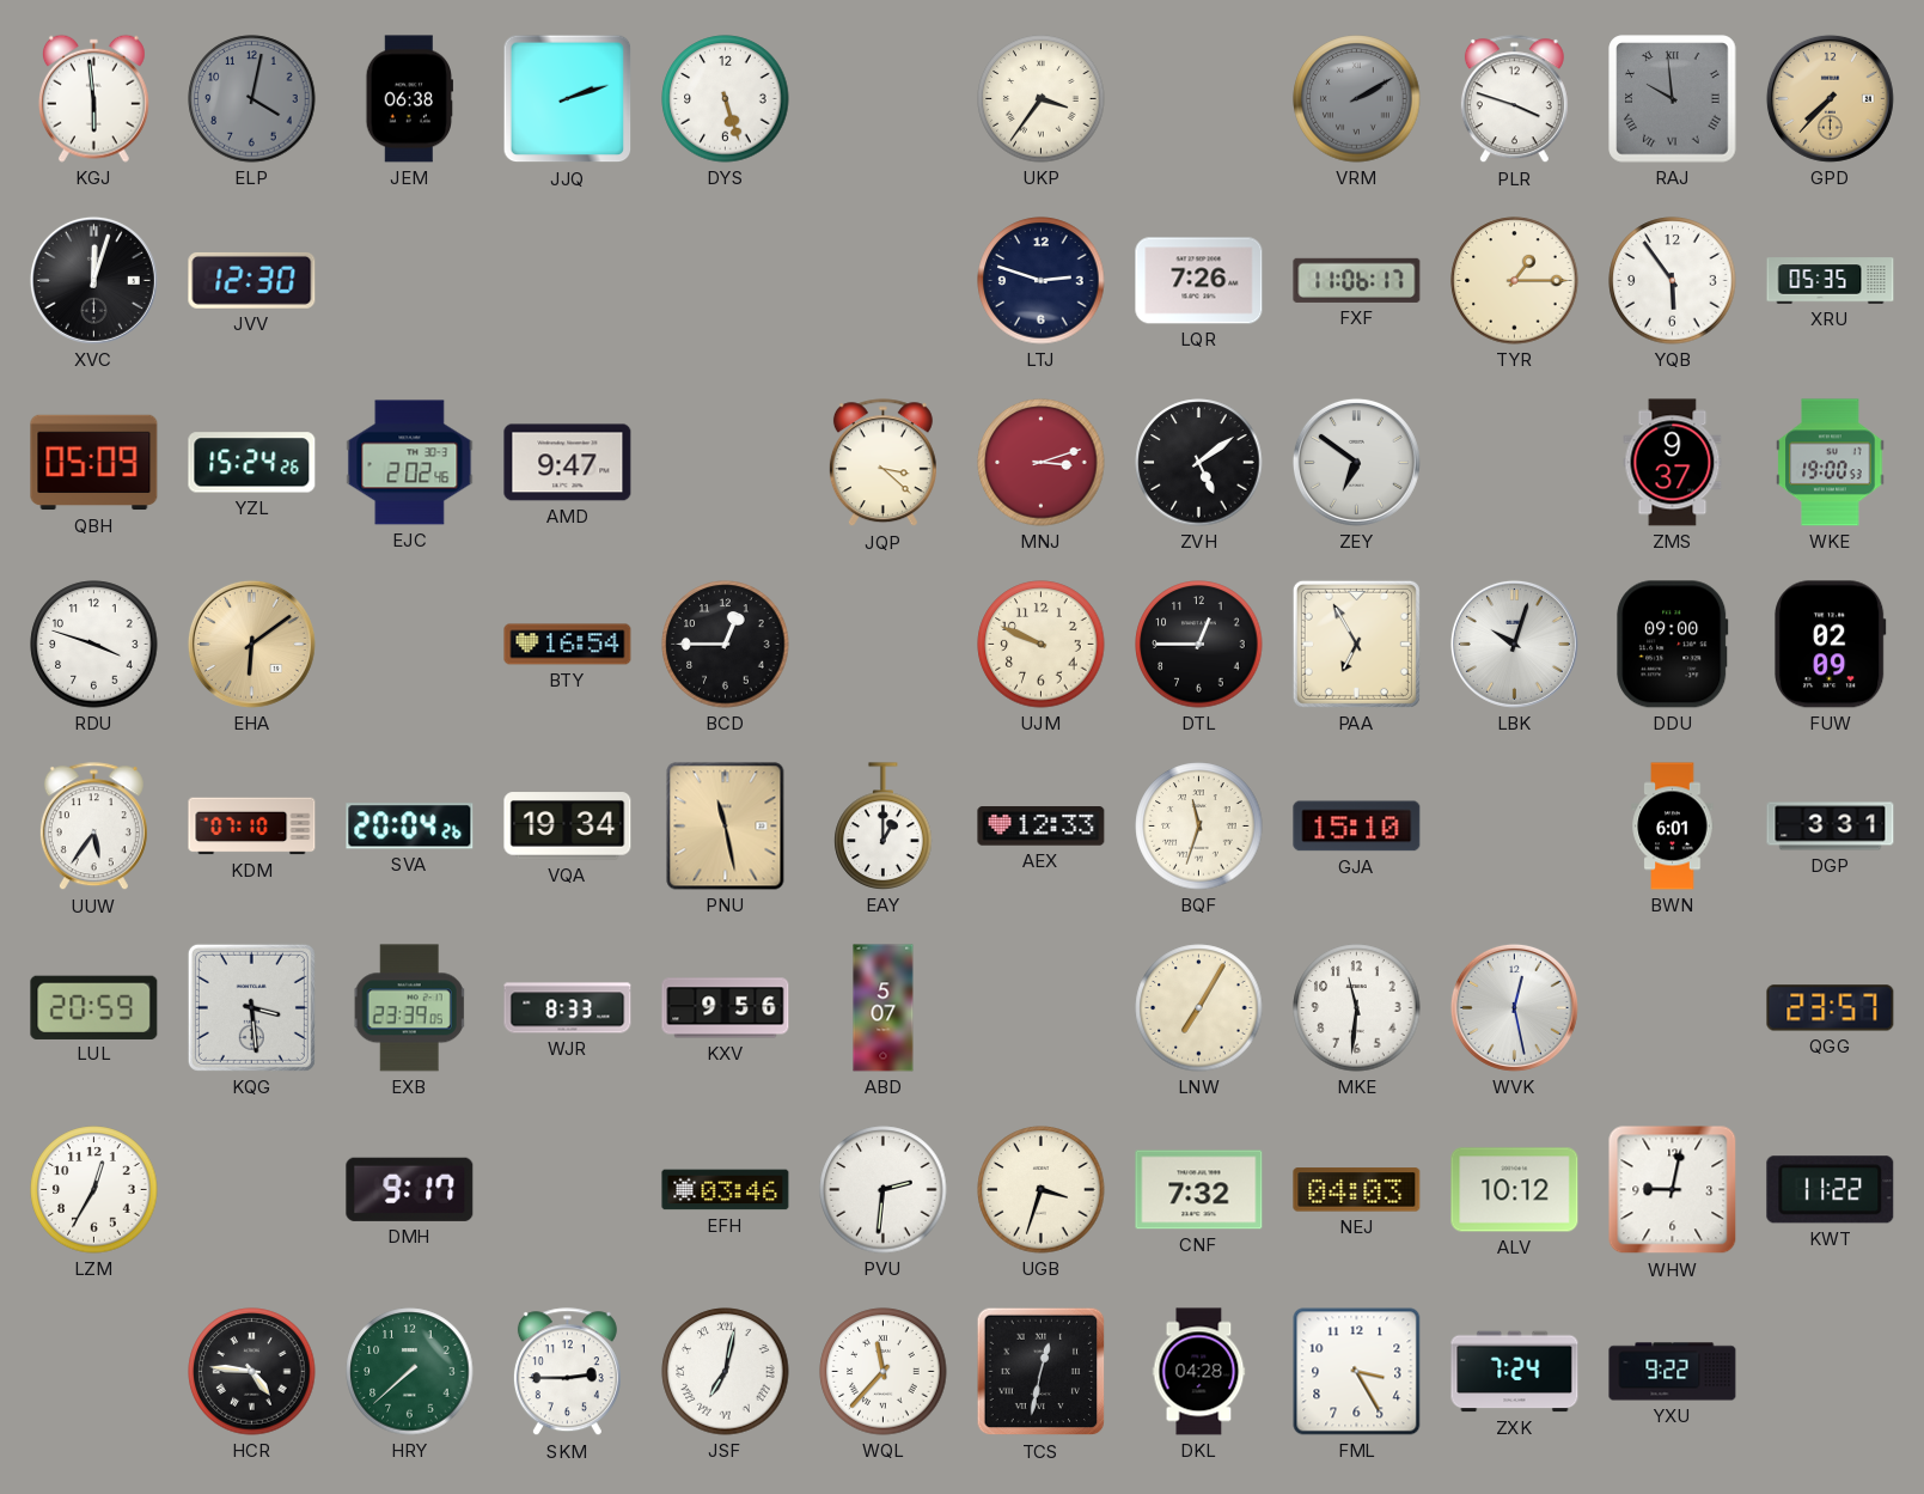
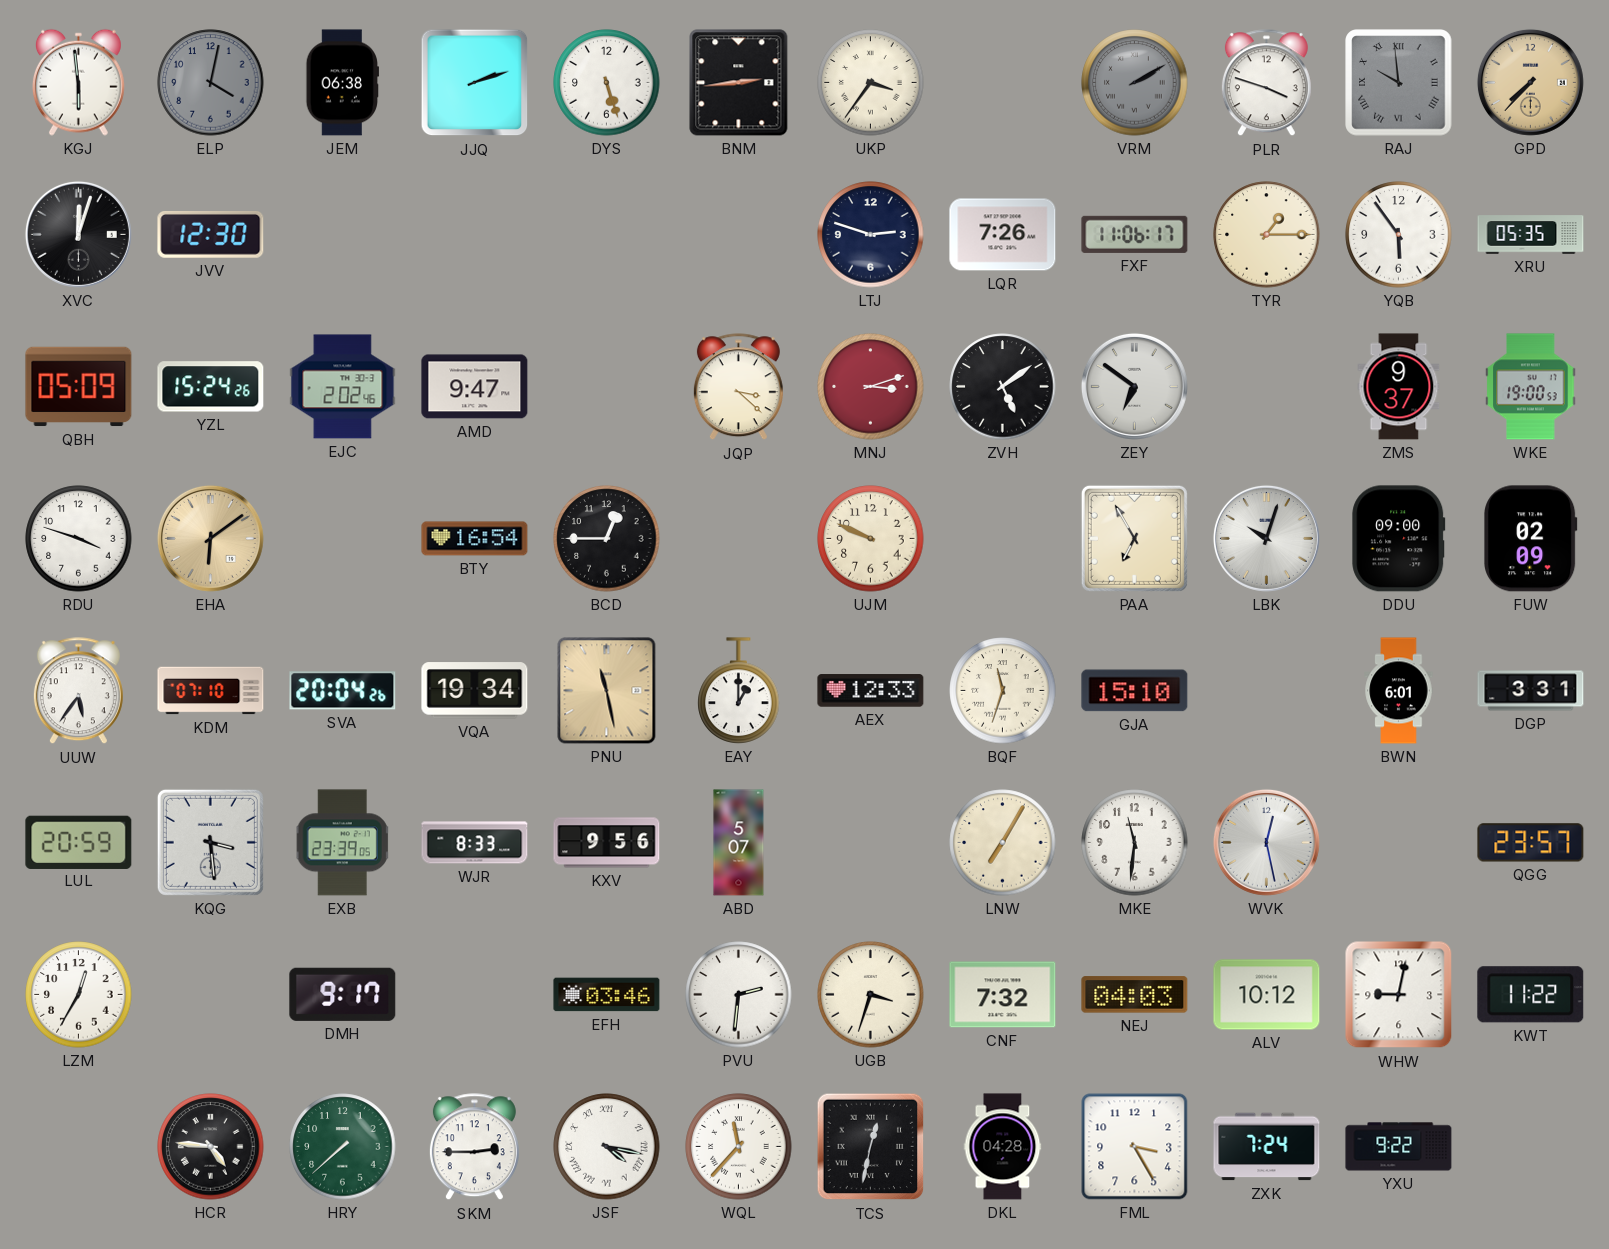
BNM: none -> 2:44 (739, 83)
DTL: 12:45 -> none (1199, 645)
JSF: 7:02 -> 4:17 (607, 1147)
